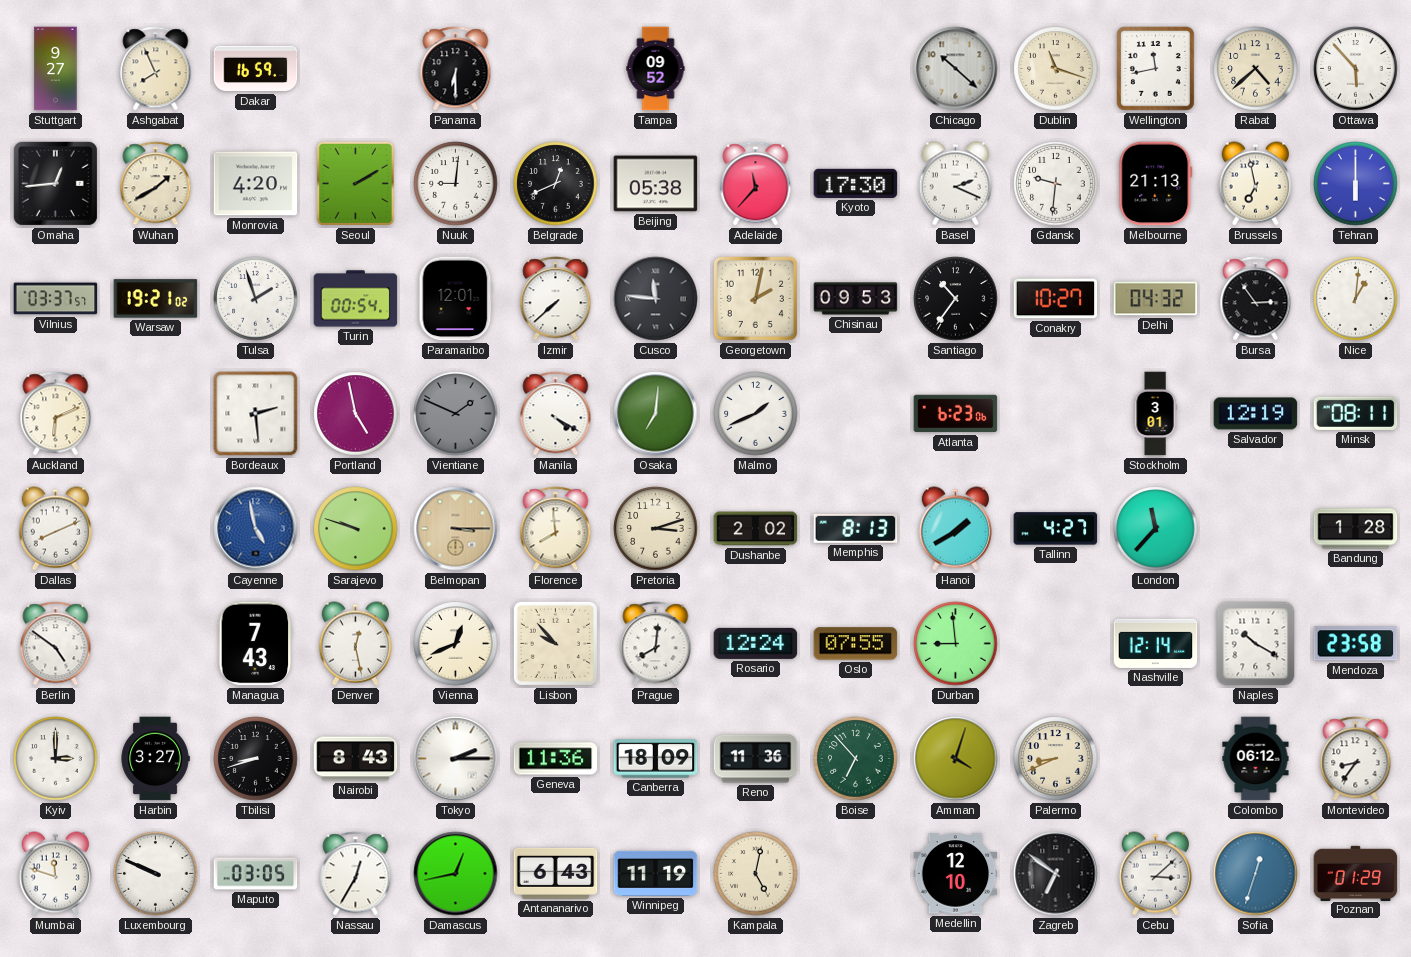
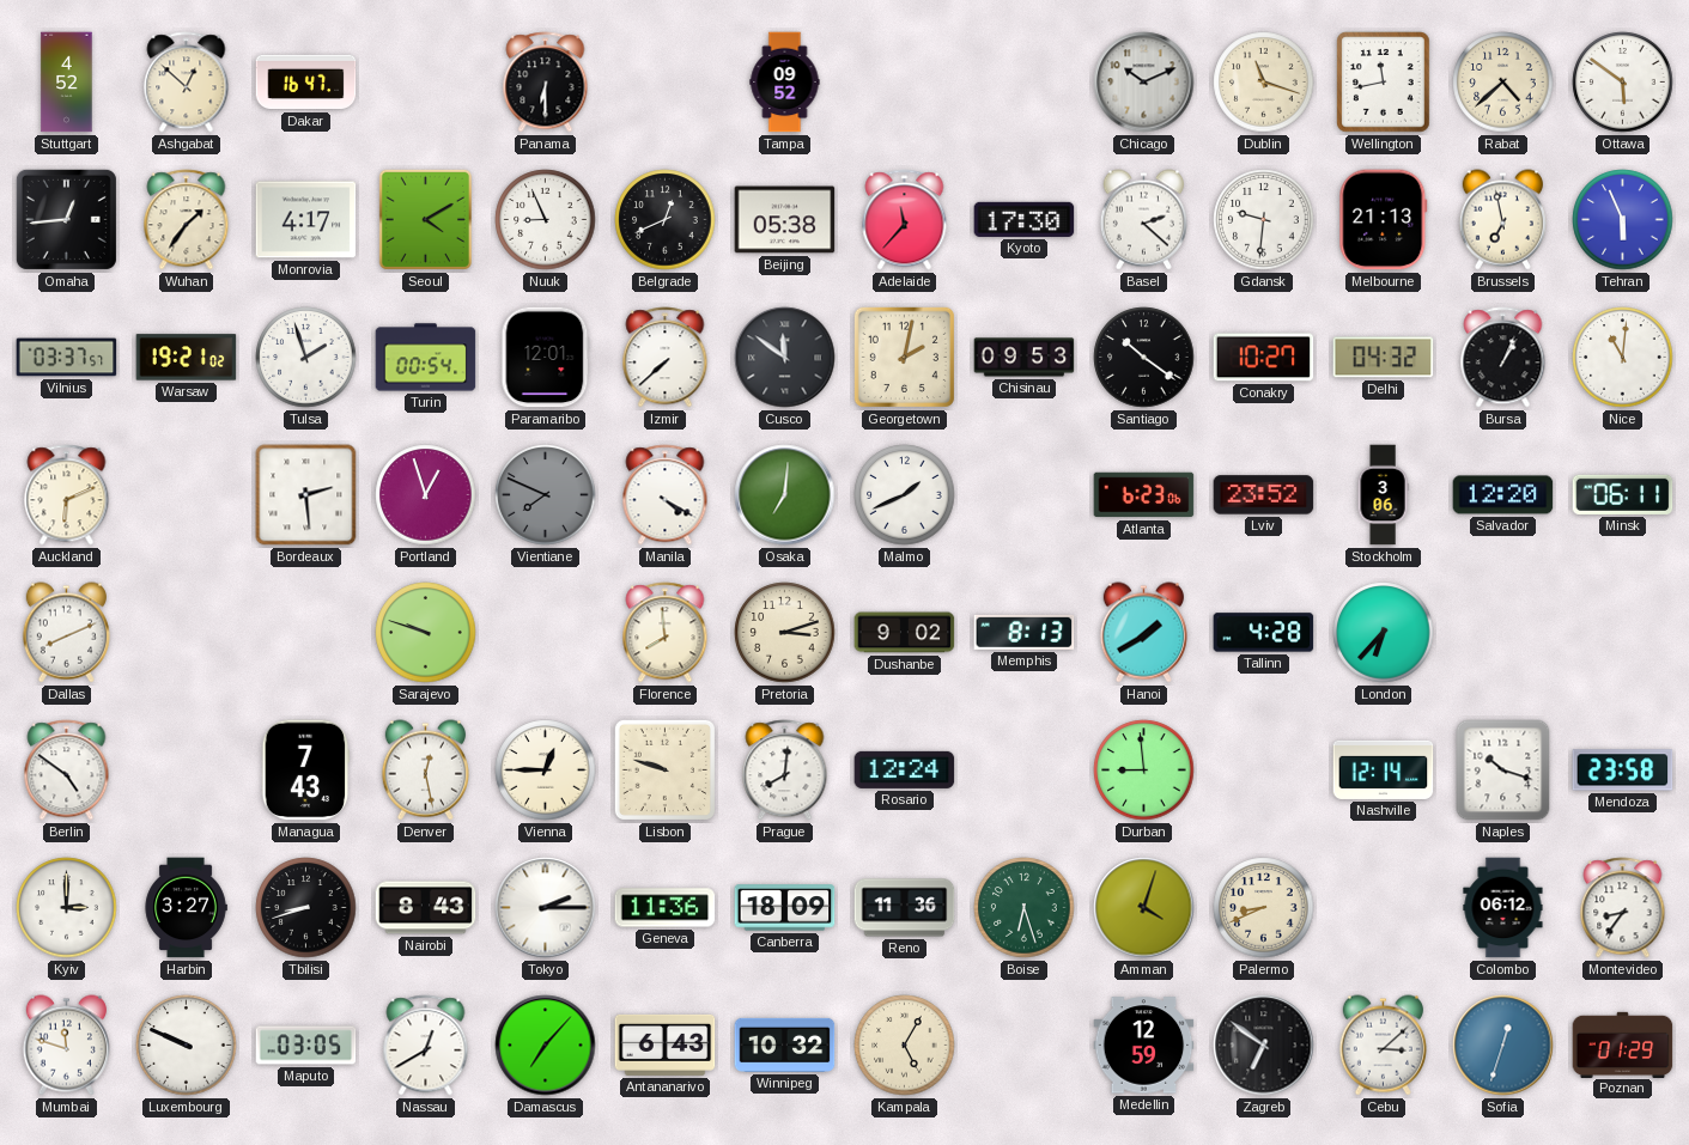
Stuttgart: 9:27 -> 4:52 (67, 83)
Ashgabat: 7:56 -> 12:52 (187, 83)
Dakar: 16:59 -> 16:47 (306, 83)
Chicago: 10:22 -> 10:11 (1144, 83)
Ottawa: 5:53 -> 5:51 (1623, 83)
Wuhan: 1:40 -> 1:36 (187, 220)
Monrovia: 4:20 -> 4:17 (306, 220)
Seoul: 2:10 -> 4:10 (425, 219)
Nuuk: 9:01 -> 8:56 (546, 220)
Basel: 2:19 -> 2:22 (1143, 220)
Tehran: 6:00 -> 5:56 (1623, 220)
Cusco: 11:46 -> 11:51 (785, 358)
Santiago: 10:36 -> 10:21 (1144, 358)
Bursa: 2:54 -> 1:04 (1503, 358)
Nice: 1:01 -> 11:01 (1623, 358)
Portland: 4:58 -> 12:57 (426, 495)
Vientiane: 1:49 -> 7:49 (546, 495)
Lviv: none -> 23:52 (1264, 495)
Stockholm: 3:01 -> 3:06 (1383, 495)
Salvador: 12:19 -> 12:20 (1503, 495)
Minsk: 08:11 -> 06:11 (1623, 494)
Cayenne: 4:58 -> none (256, 529)
Belmopan: 3:15 -> none (456, 529)
Dushanbe: 2:02 -> 9:02 (905, 633)
Tallinn: 4:27 -> 4:28 (1264, 633)
London: 11:37 -> 6:37 (1384, 633)
Bandung: 1:28 -> none (1356, 529)
Vienna: 12:41 -> 12:45 (546, 771)
Lisbon: 9:53 -> 9:48 (664, 769)
Oslo: 07:55 -> none (856, 644)
Naples: 10:20 -> 10:18 (1503, 771)
Boise: 6:53 -> 6:27 (1025, 908)
Nassau: 12:35 -> 12:40 (426, 1046)
Damascus: 12:43 -> 7:07 (546, 1046)
Winnipeg: 11:19 -> 10:32 (785, 1044)
Kampala: 5:02 -> 5:05 (905, 1046)
Medellin: 12:10 -> 12:59 (1144, 1046)
